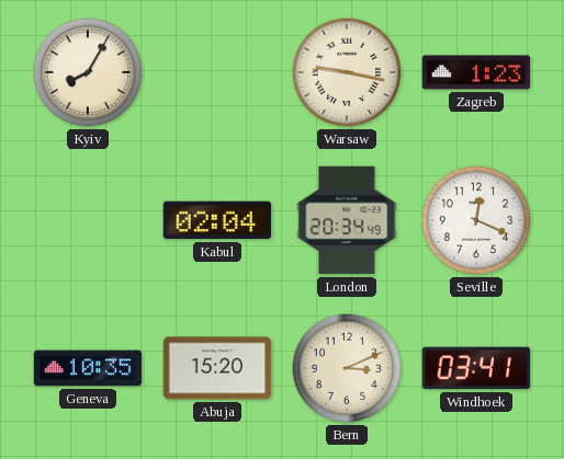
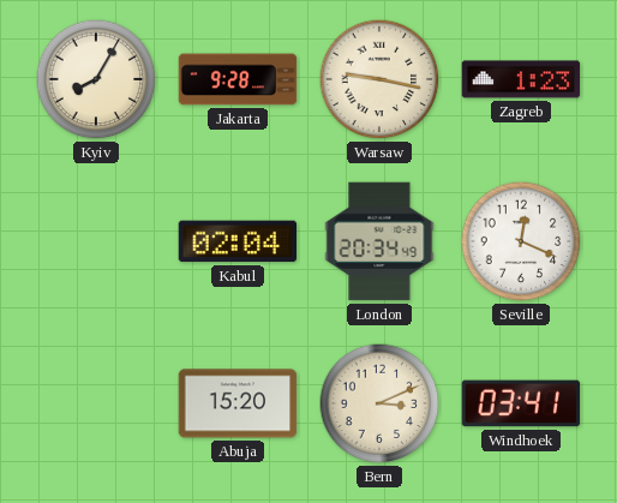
Jakarta: none -> 9:28 (238, 79)
Geneva: 10:35 -> none (88, 368)
